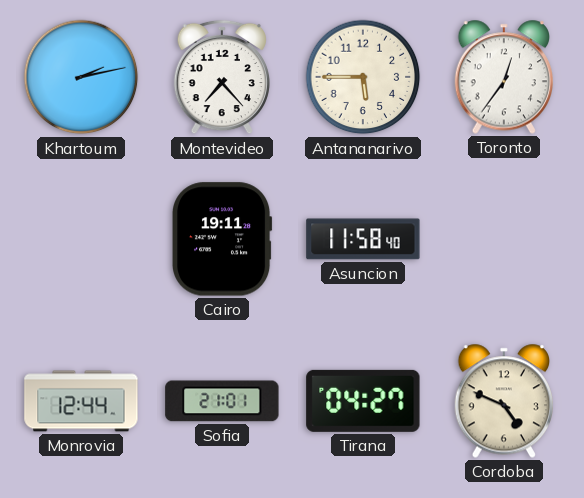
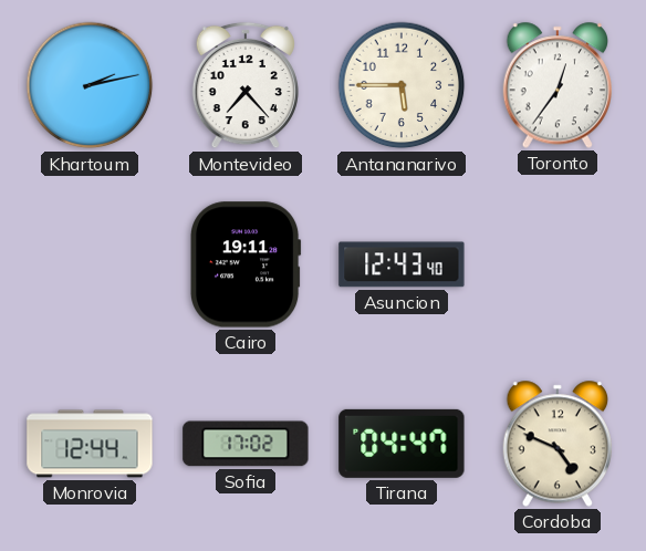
Asuncion: 11:58 -> 12:43 (402, 264)
Sofia: 21:01 -> 17:02 (246, 444)
Tirana: 04:27 -> 04:47 (402, 444)
